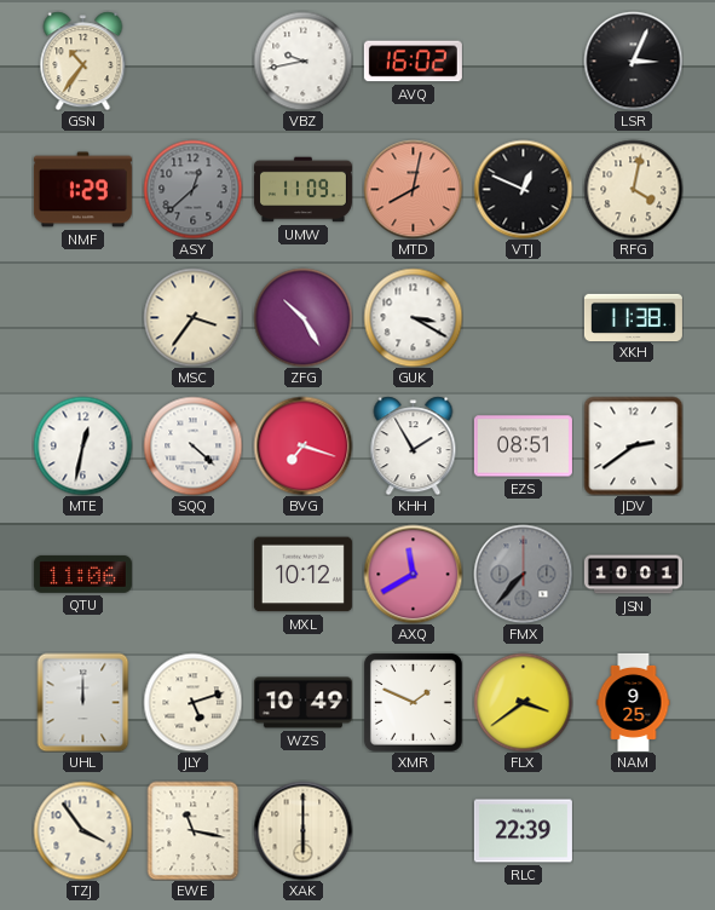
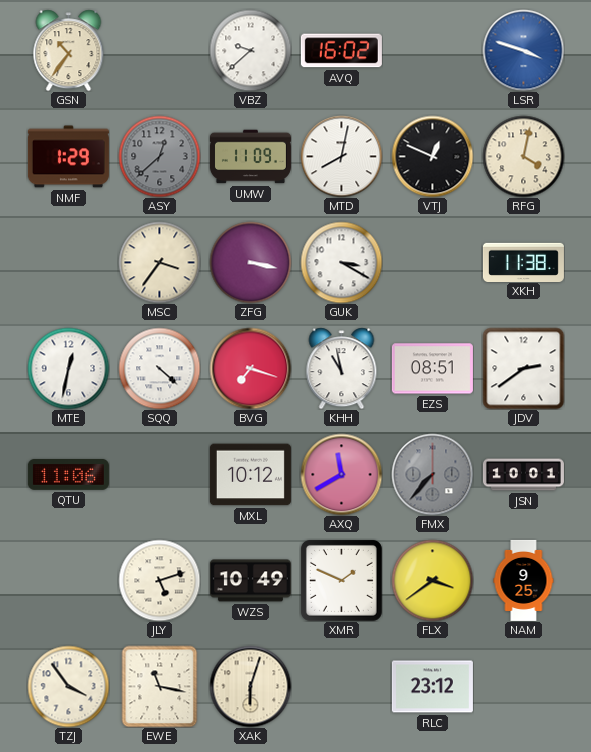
VBZ: 9:43 -> 9:38 (250, 50)
LSR: 3:04 -> 3:48 (523, 50)
LSR dial: black -> blue (523, 50)
MTD dial: salmon -> white (341, 156)
ZFG: 10:25 -> 3:17 (250, 262)
KHH: 1:55 -> 10:58 (342, 368)
UHL: 12:00 -> none (83, 702)
XAK: 6:00 -> 6:03 (250, 686)
RLC: 22:39 -> 23:12 (432, 687)
